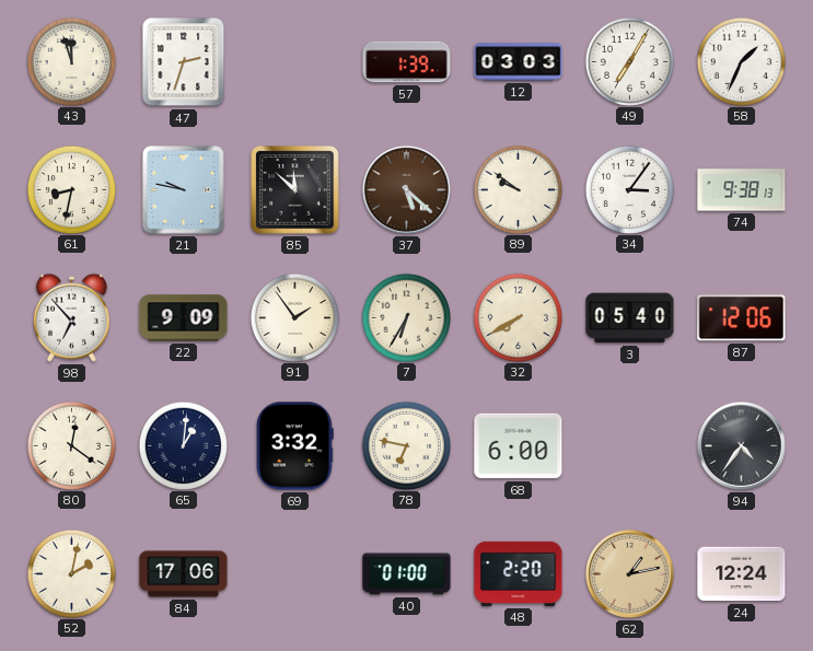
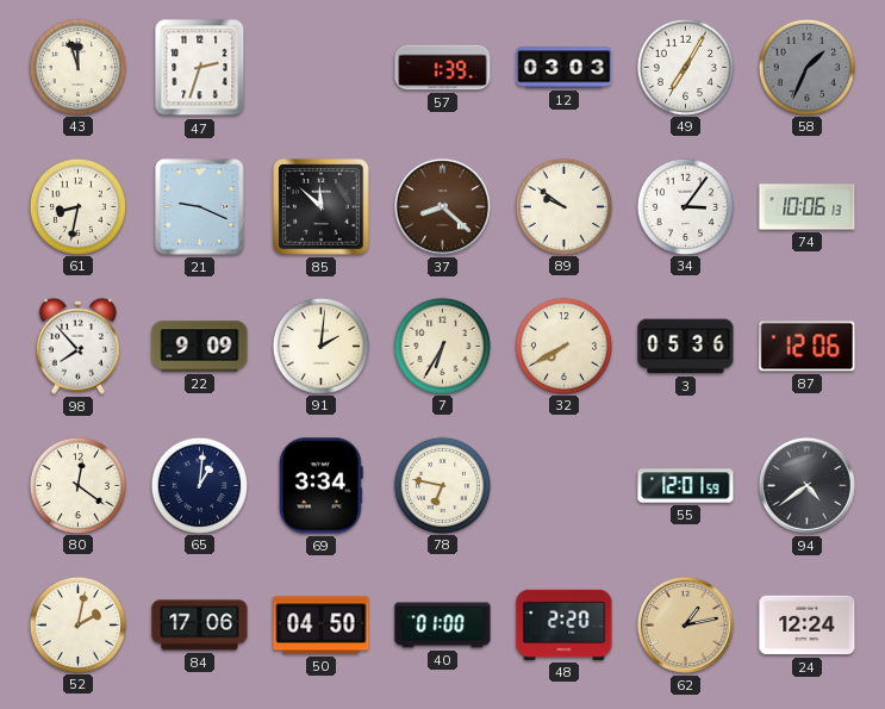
58 dial: white -> grey (806, 67)
21: 9:47 -> 9:19 (200, 207)
37: 5:22 -> 8:22 (442, 206)
74: 9:38 -> 10:06 (808, 207)
98: 6:53 -> 7:53 (77, 346)
91: 1:54 -> 2:01 (320, 346)
3: 05:40 -> 05:36 (686, 347)
69: 3:32 -> 3:34 (322, 486)
68: 6:00 -> none (519, 446)
55: none -> 12:01 (686, 486)
94: 4:36 -> 4:39 (806, 485)
50: none -> 04:50 (322, 626)
